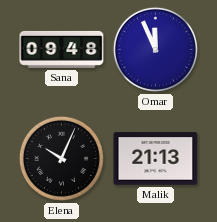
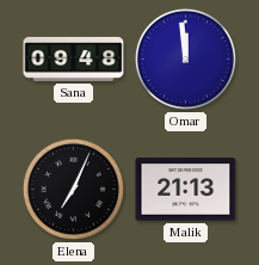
Omar: 11:56 -> 11:59 (185, 58)
Elena: 10:04 -> 7:04 (73, 189)
